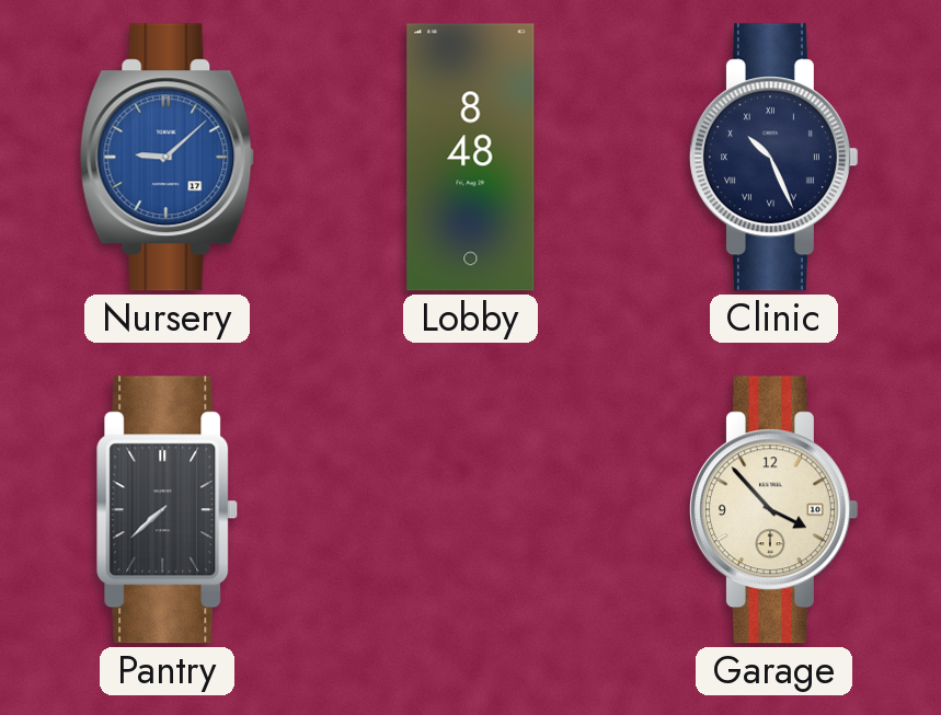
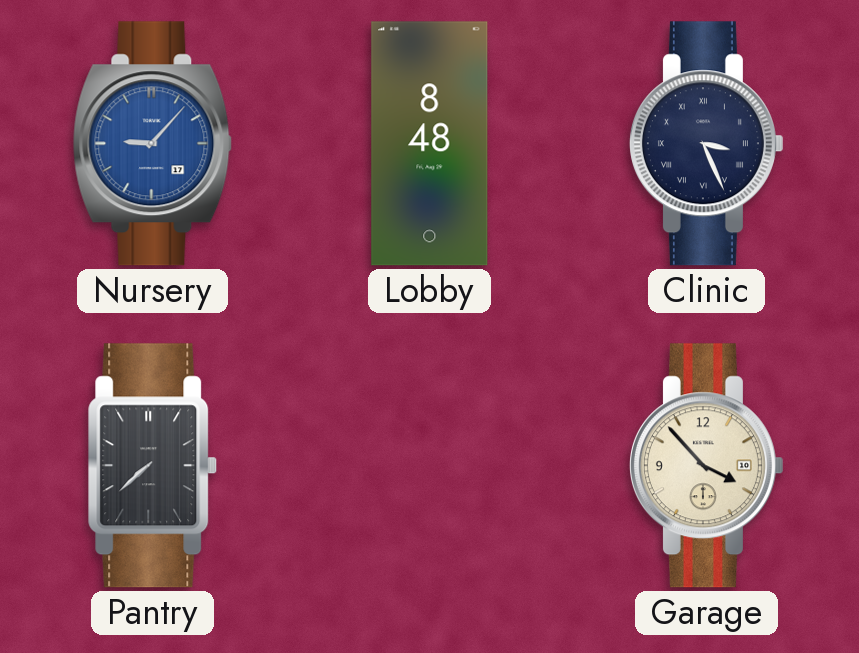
Nursery: 9:08 -> 9:07 (153, 144)
Clinic: 10:26 -> 3:26 (706, 144)
